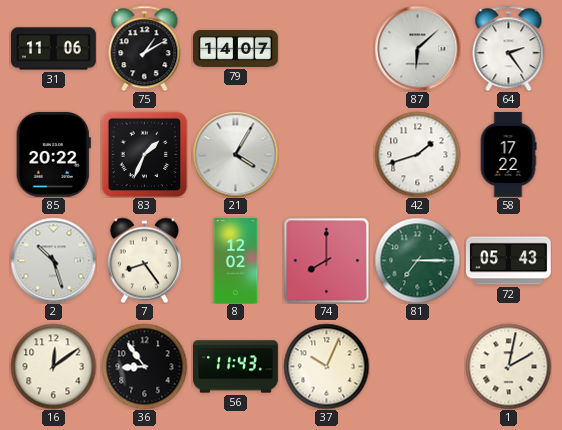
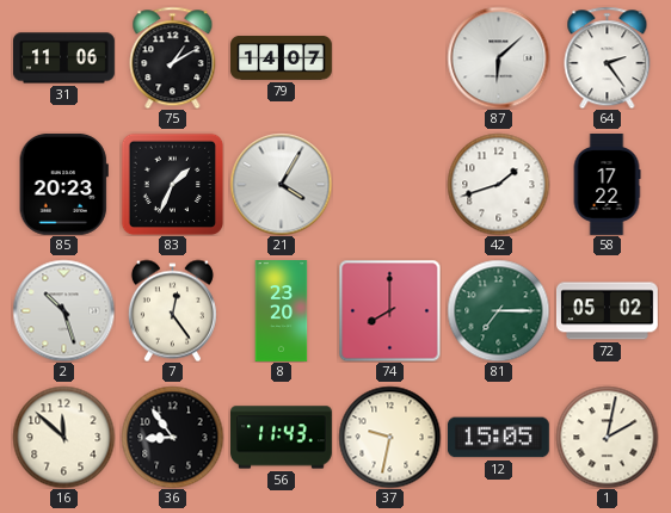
85: 20:22 -> 20:23 (63, 184)
7: 8:24 -> 12:24 (172, 310)
8: 12:02 -> 23:20 (282, 311)
72: 05:43 -> 05:02 (608, 311)
16: 12:09 -> 11:52 (63, 437)
37: 10:04 -> 9:32 (389, 437)
12: none -> 15:05 (498, 438)
